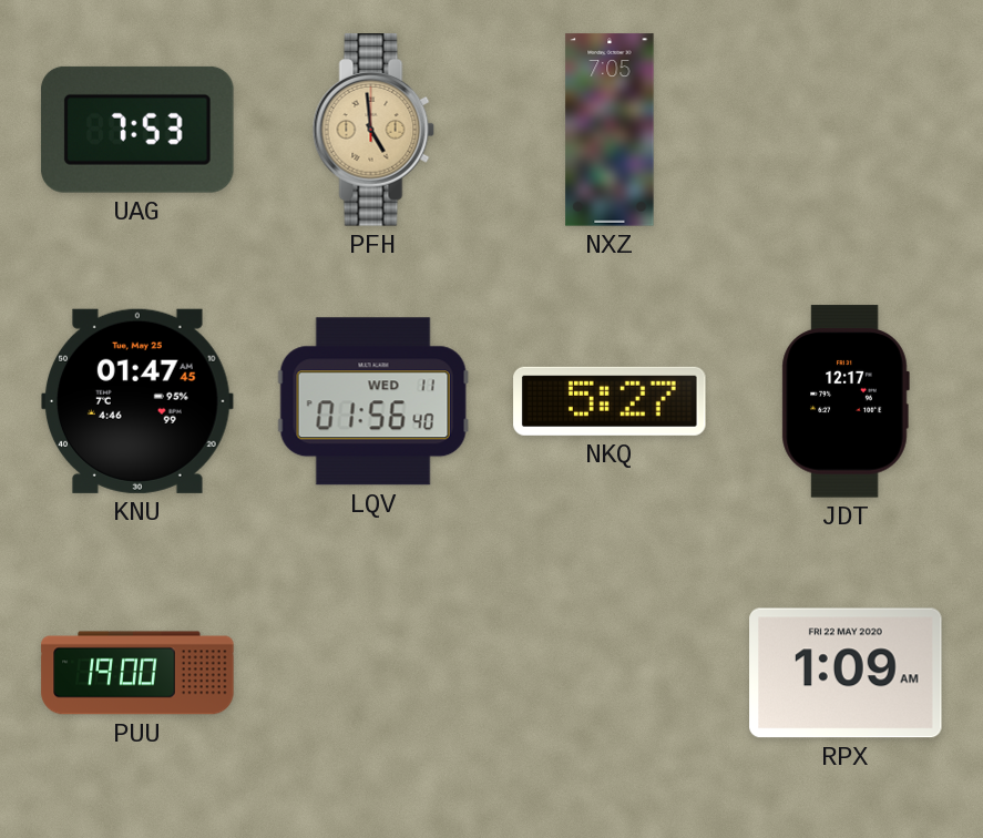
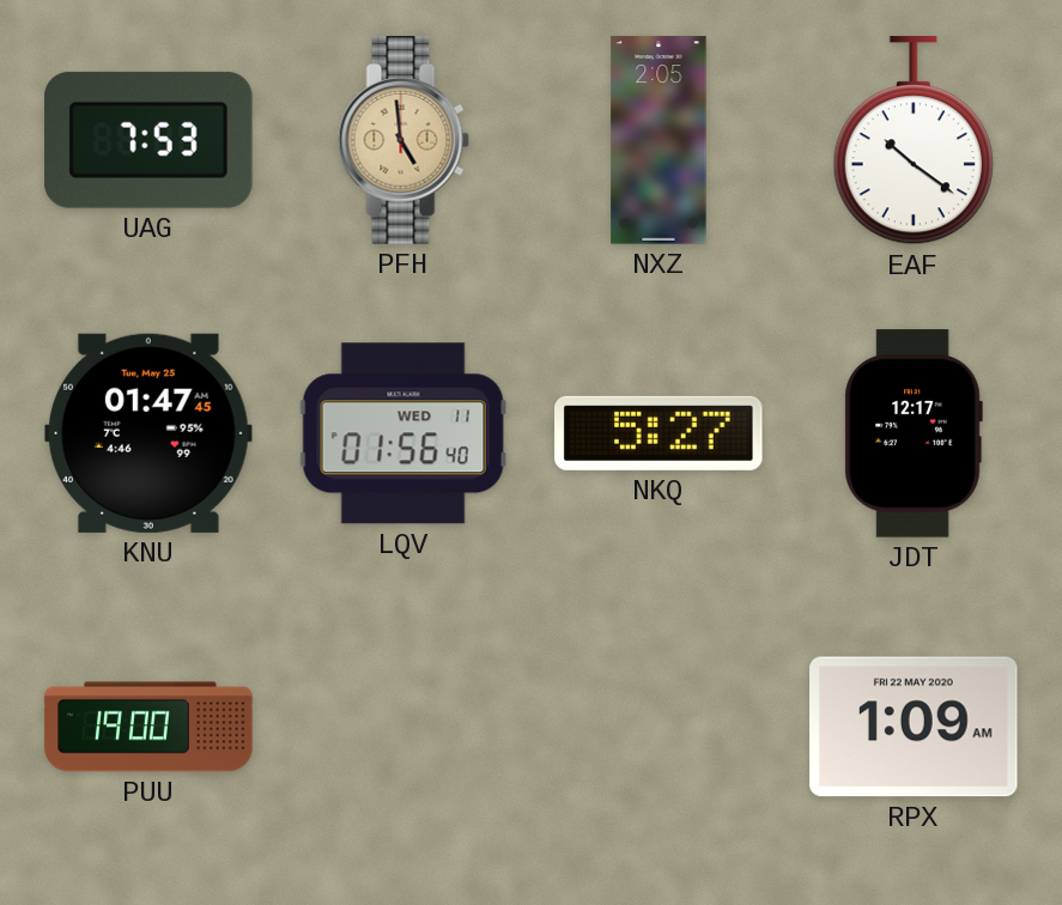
NXZ: 7:05 -> 2:05 (659, 140)
EAF: none -> 10:21 (914, 141)
